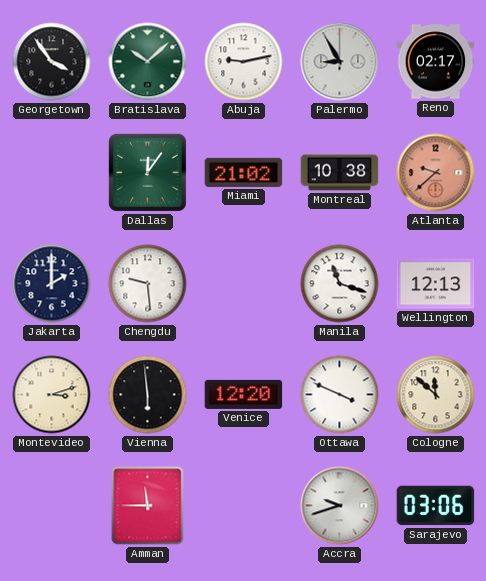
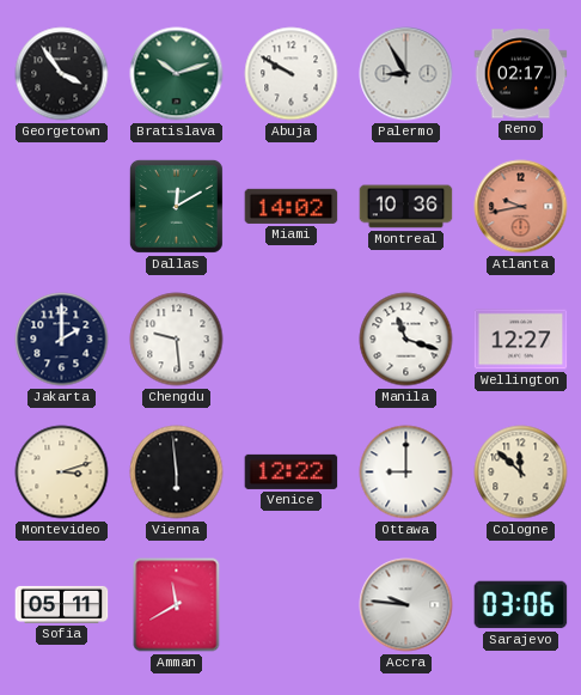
Bratislava: 10:08 -> 10:12 (177, 74)
Abuja: 9:13 -> 9:50 (292, 74)
Dallas: 12:06 -> 12:10 (176, 206)
Miami: 21:02 -> 14:02 (292, 206)
Montreal: 10:38 -> 10:36 (406, 207)
Atlanta: 9:38 -> 9:43 (521, 207)
Wellington: 12:13 -> 12:27 (521, 340)
Venice: 12:20 -> 12:22 (292, 471)
Ottawa: 3:49 -> 9:00 (406, 473)
Sofia: none -> 05:11 (62, 604)
Amman: 11:45 -> 11:40 (177, 605)
Accra: 9:42 -> 9:46 (406, 605)
